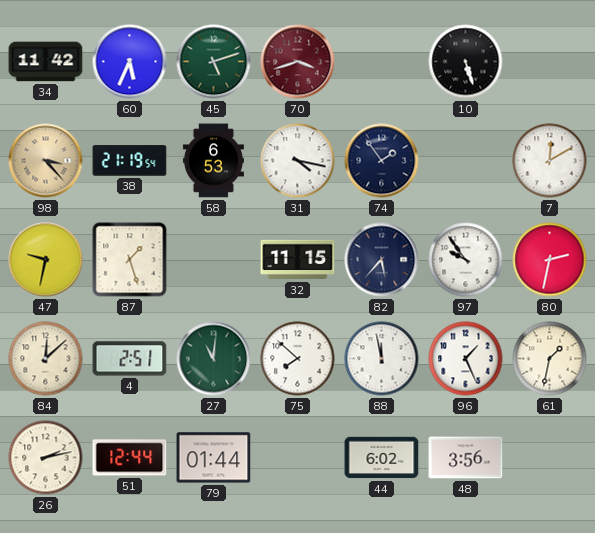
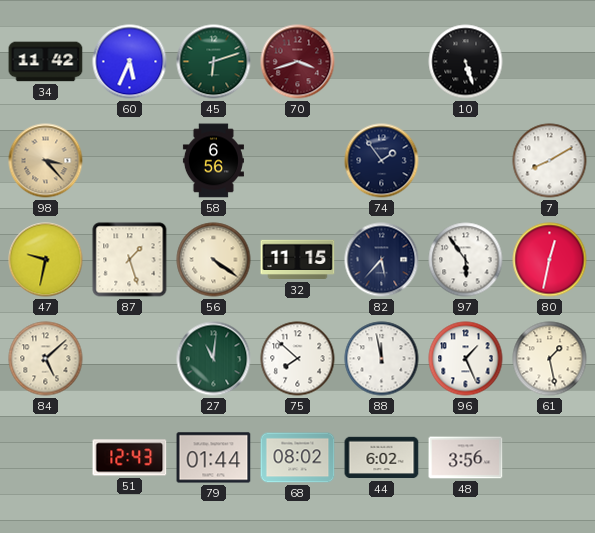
45: 5:12 -> 6:12 (214, 62)
38: 21:19 -> none (130, 161)
58: 6:53 -> 6:56 (213, 161)
31: 4:17 -> none (298, 161)
7: 12:10 -> 8:10 (550, 161)
56: none -> 4:21 (214, 260)
97: 9:54 -> 5:54 (466, 260)
80: 2:32 -> 12:32 (550, 260)
84: 12:08 -> 5:08 (46, 359)
4: 2:51 -> none (130, 359)
61: 1:32 -> 1:28 (550, 359)
26: 2:13 -> none (46, 458)
51: 12:44 -> 12:43 (130, 458)
68: none -> 08:02 (298, 458)
